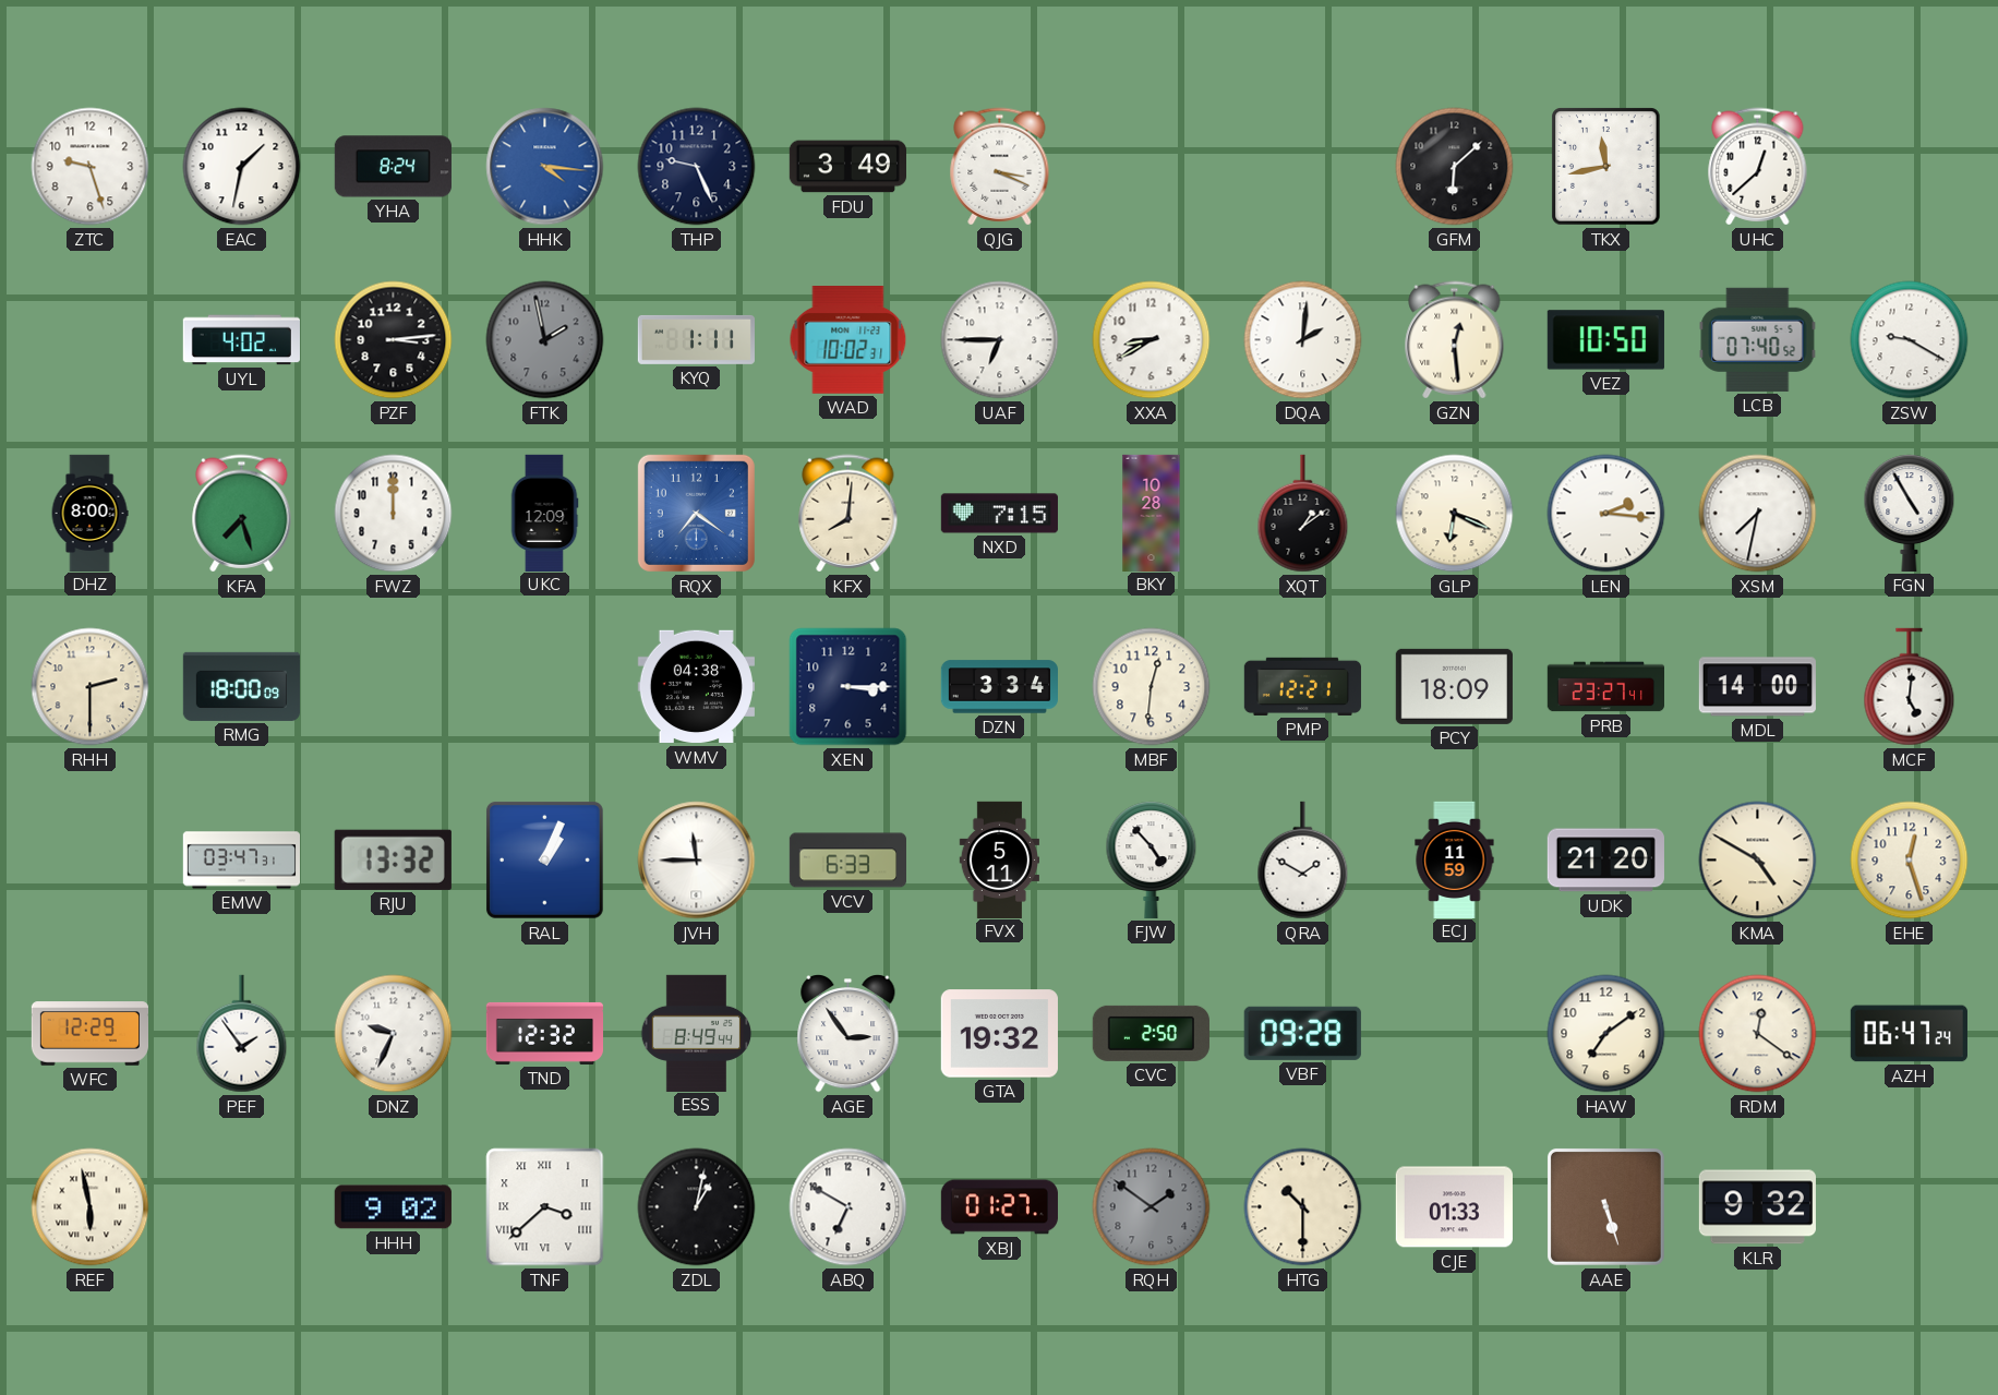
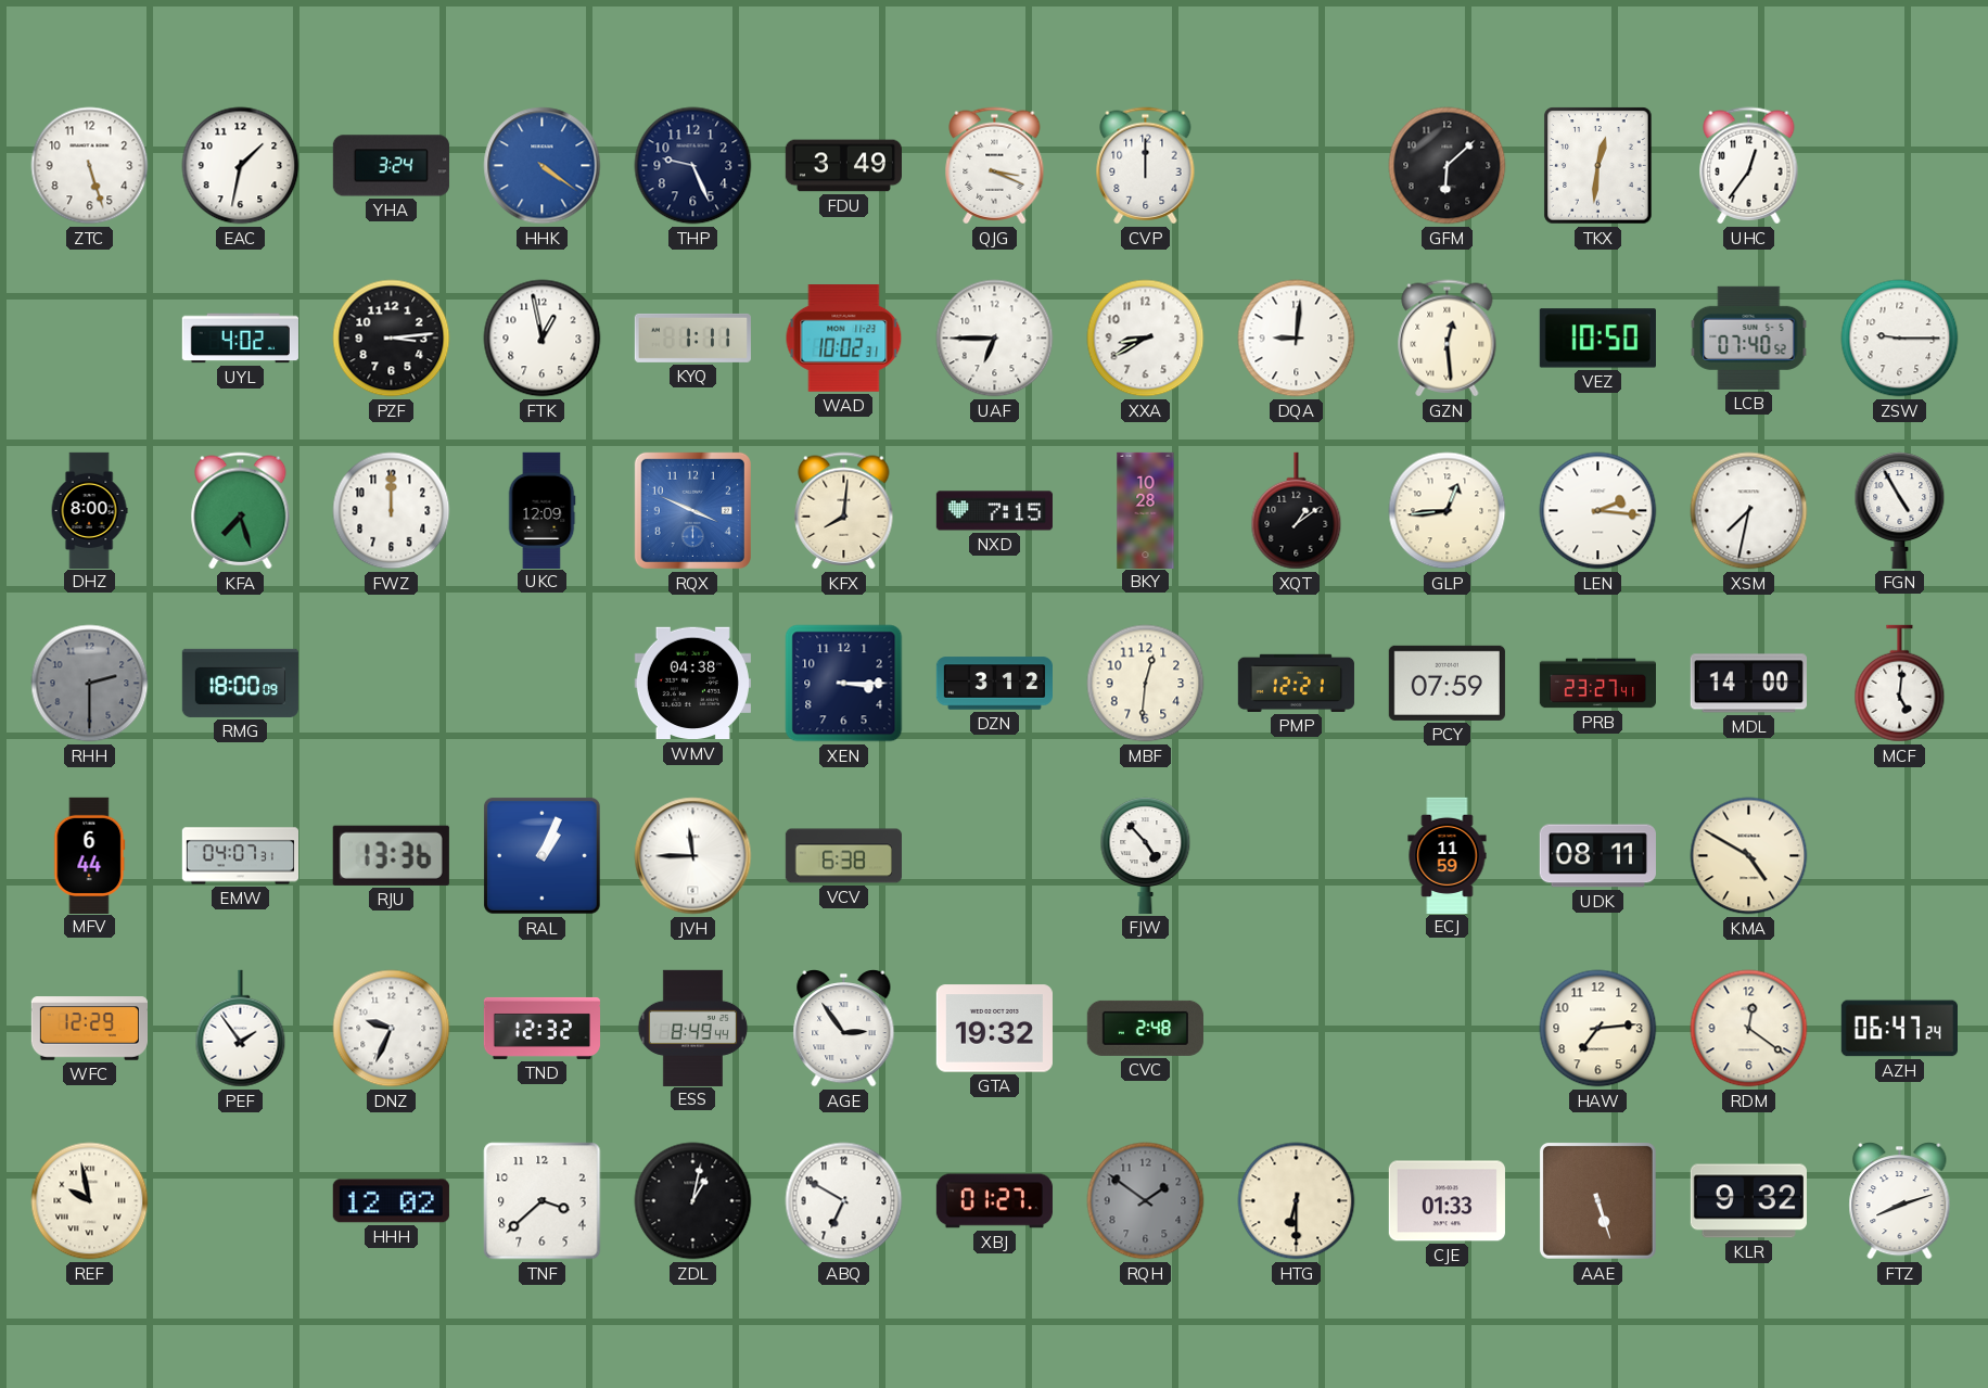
ZTC: 9:27 -> 5:27 (90, 166)
YHA: 8:24 -> 3:24 (391, 166)
HHK: 4:16 -> 4:21 (543, 166)
CVP: none -> 12:00 (1146, 166)
TKX: 11:43 -> 12:31 (1598, 166)
UHC: 12:38 -> 12:36 (1749, 166)
FTK: 1:58 -> 12:58 (543, 339)
FTK dial: grey -> white (543, 339)
DQA: 2:01 -> 9:01 (1297, 339)
ZSW: 9:20 -> 9:15 (1900, 339)
RQX: 7:21 -> 3:49 (692, 510)
GLP: 6:19 -> 12:44 (1448, 511)
RHH dial: cream -> grey (90, 684)
DZN: 3:34 -> 3:12 (994, 684)
PCY: 18:09 -> 07:59 (1447, 683)
MFV: none -> 6:44 (89, 855)
EMW: 03:47 -> 04:07 (240, 856)
RJU: 13:32 -> 13:36 (391, 855)
VCV: 6:33 -> 6:38 (843, 856)
FVX: 5:11 -> none (1000, 859)
QRA: 1:50 -> none (1303, 861)
UDK: 21:20 -> 08:11 (1597, 856)
EHE: 12:27 -> none (1910, 861)
CVC: 2:50 -> 2:48 (1145, 1028)
VBF: 09:28 -> none (1302, 1033)
HAW: 7:09 -> 7:14 (1598, 1029)
REF: 5:58 -> 9:58 (90, 1201)
HHH: 9:02 -> 12:02 (391, 1201)
TNF numerals: Roman -> Arabic (543, 1201)
HTG: 10:30 -> 6:30 (1297, 1201)
FTZ: none -> 8:12 (1900, 1201)
